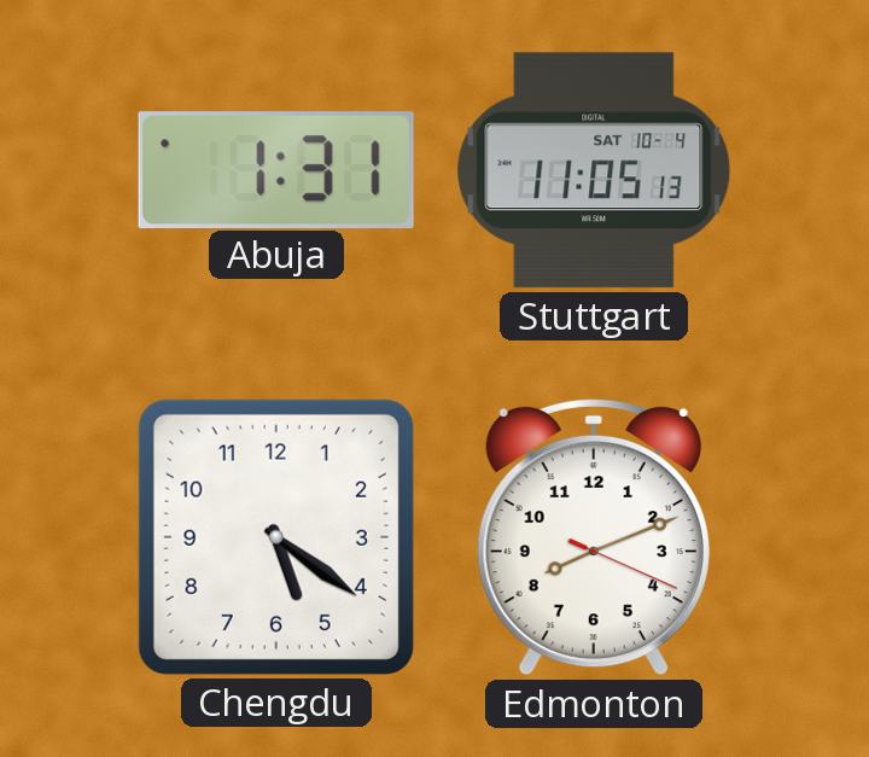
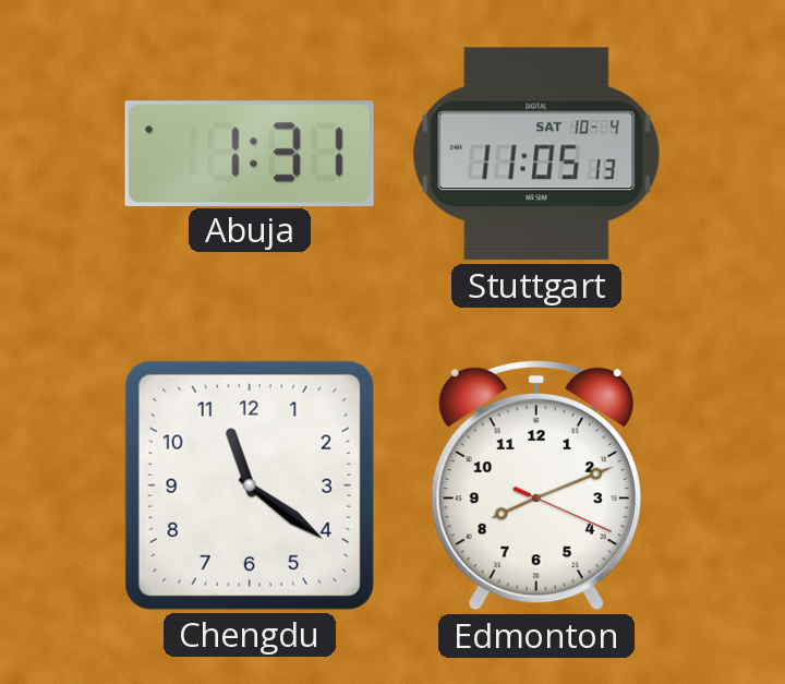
Chengdu: 5:21 -> 11:21 (250, 485)
